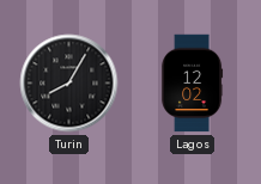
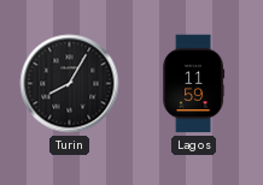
Lagos: 12:02 -> 11:59 (194, 84)
